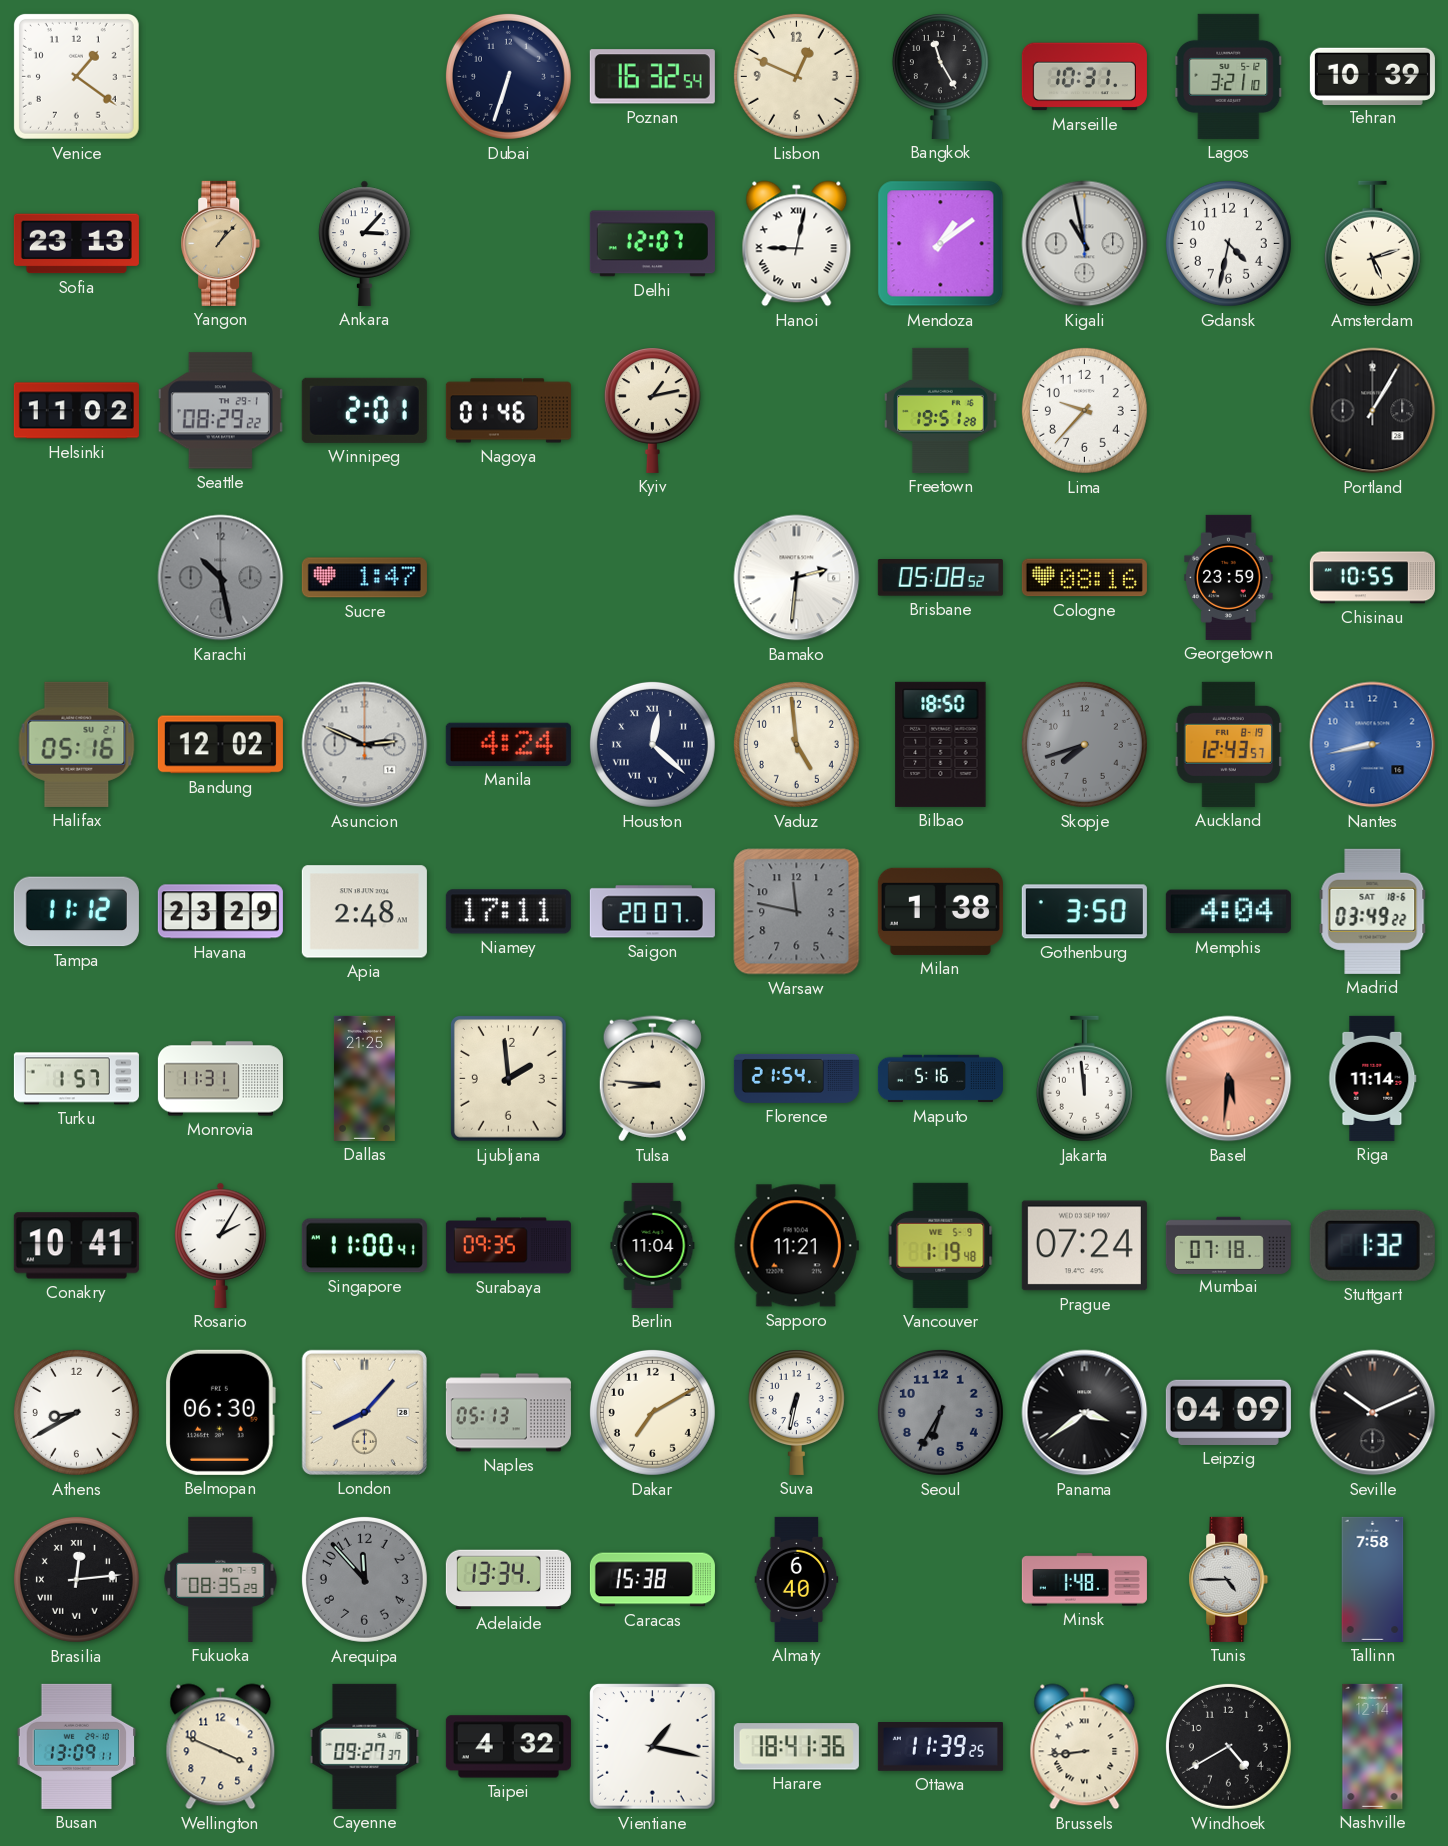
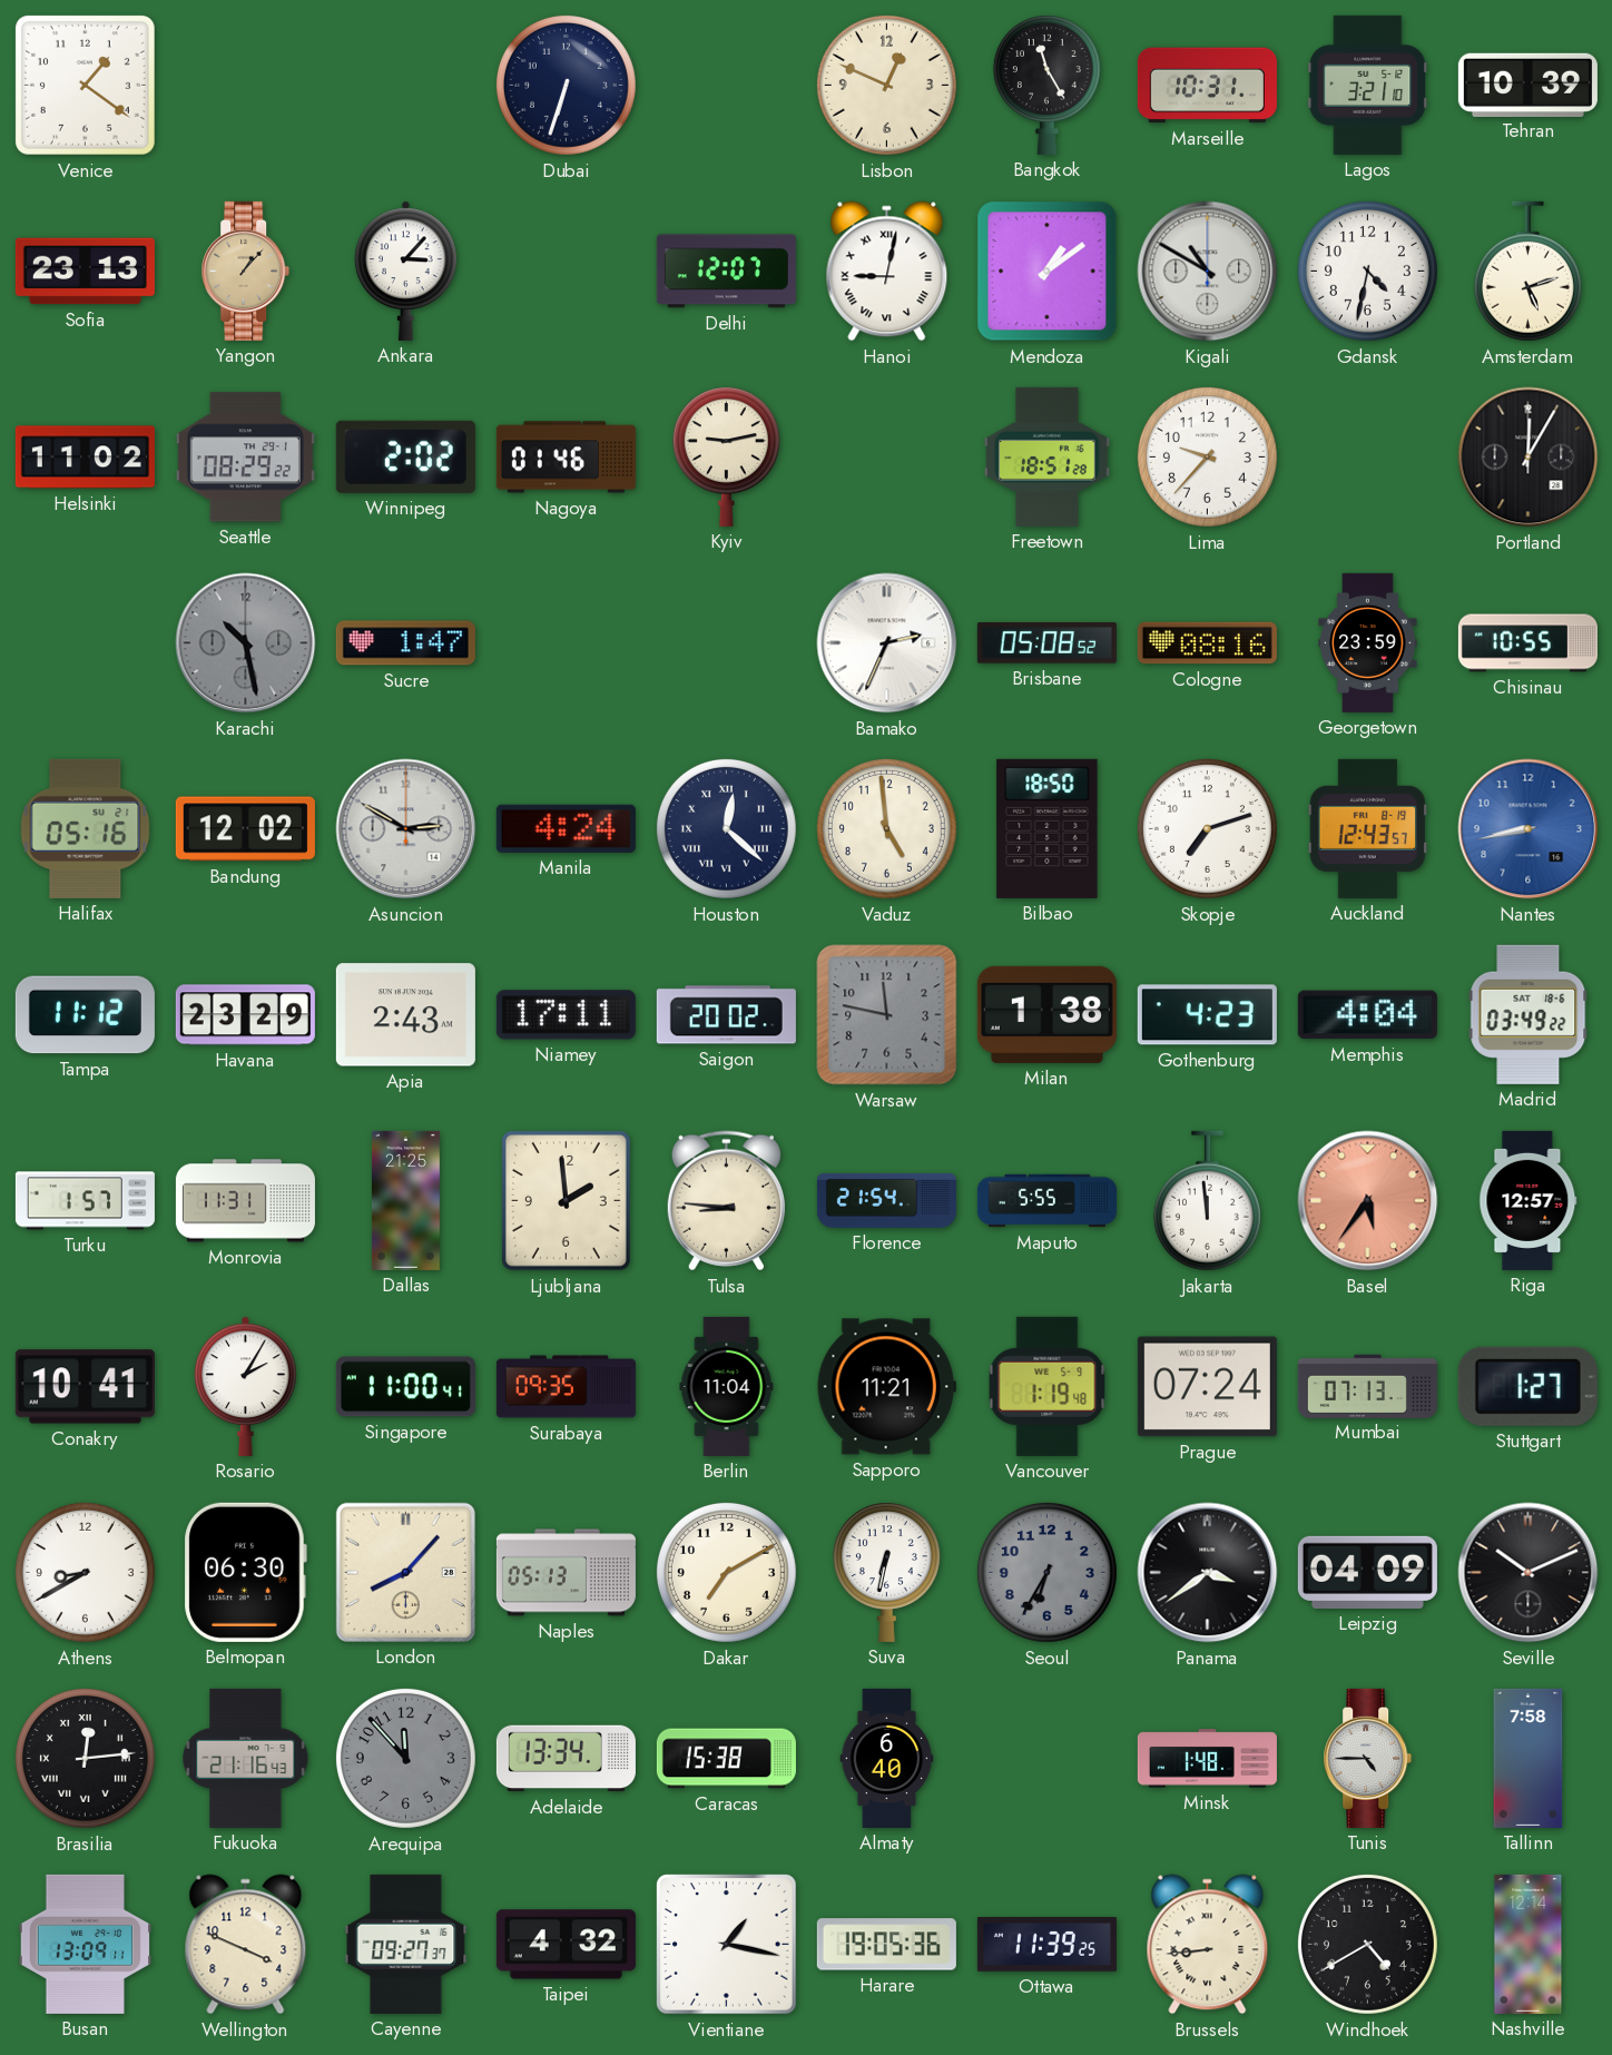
Poznan: 16:32 -> none (652, 77)
Kigali: 10:58 -> 10:50 (1208, 272)
Winnipeg: 2:01 -> 2:02 (405, 456)
Kyiv: 1:13 -> 9:13 (726, 456)
Freetown: 19:51 -> 18:51 (1048, 456)
Portland: 1:05 -> 12:05 (1529, 458)
Bamako: 2:31 -> 2:34 (887, 643)
Asuncion: 2:49 -> 2:50 (406, 829)
Skopje: 7:42 -> 7:12 (1207, 828)
Skopje dial: grey -> white (1207, 828)
Apia: 2:48 -> 2:43 (405, 1015)
Saigon: 20:07 -> 20:02 (726, 1015)
Gothenburg: 3:50 -> 4:23 (1207, 1015)
Maputo: 5:16 -> 5:55 (1046, 1201)
Basel: 5:31 -> 5:36 (1368, 1201)
Riga: 11:14 -> 12:57 (1529, 1200)
Mumbai: 07:18 -> 07:13 (1367, 1386)
Stuttgart: 1:32 -> 1:27 (1527, 1386)
Fukuoka: 08:35 -> 21:16 (246, 1758)
Harare: 18:41 -> 19:05 (886, 1945)
